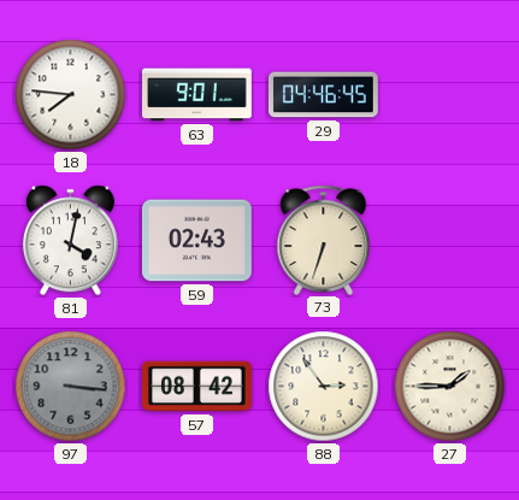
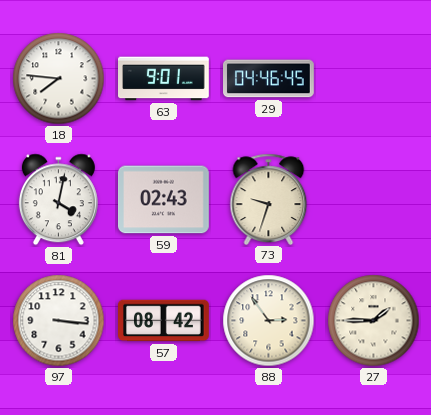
73: 6:33 -> 9:33 (269, 199)
97 dial: grey -> white (59, 321)
